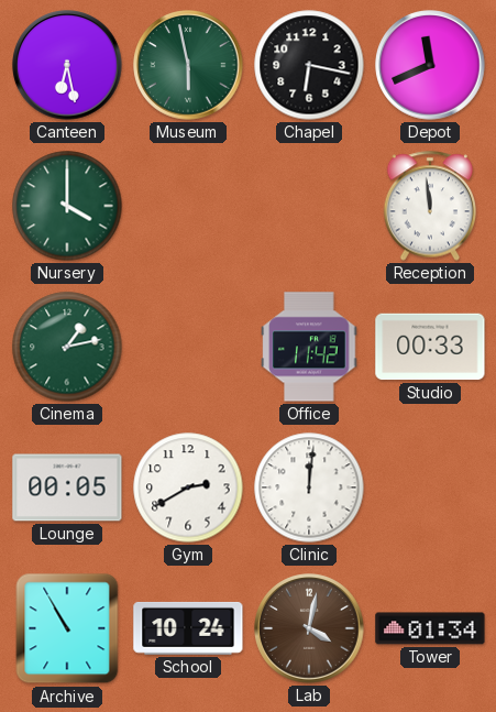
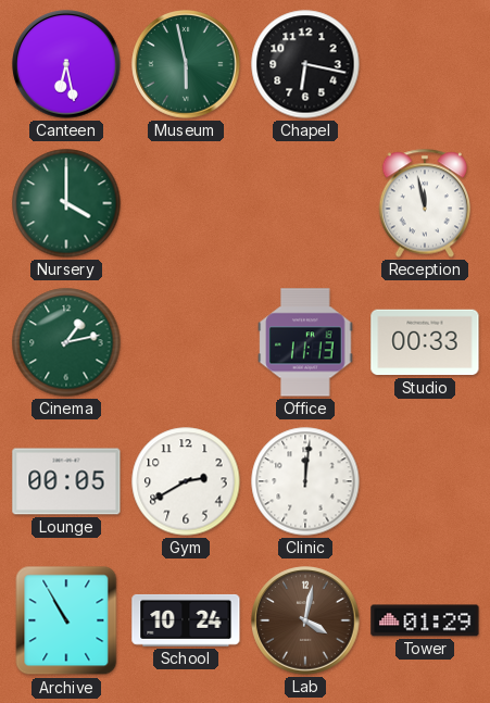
Depot: 11:41 -> none (430, 65)
Reception: 11:59 -> 11:58 (425, 203)
Office: 11:42 -> 11:13 (305, 342)
Tower: 01:34 -> 01:29 (425, 620)
